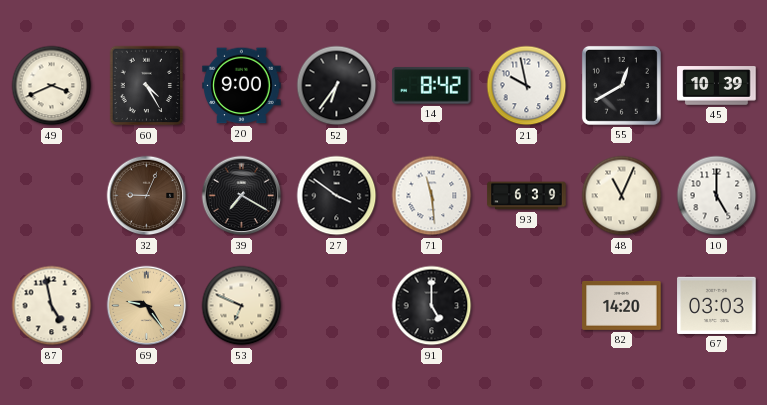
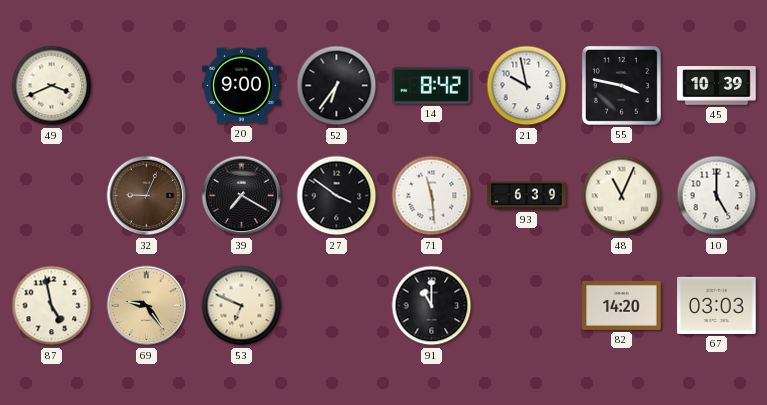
60: 4:25 -> none (147, 86)
55: 12:40 -> 3:47 (621, 85)
91: 5:00 -> 11:00 (432, 306)
